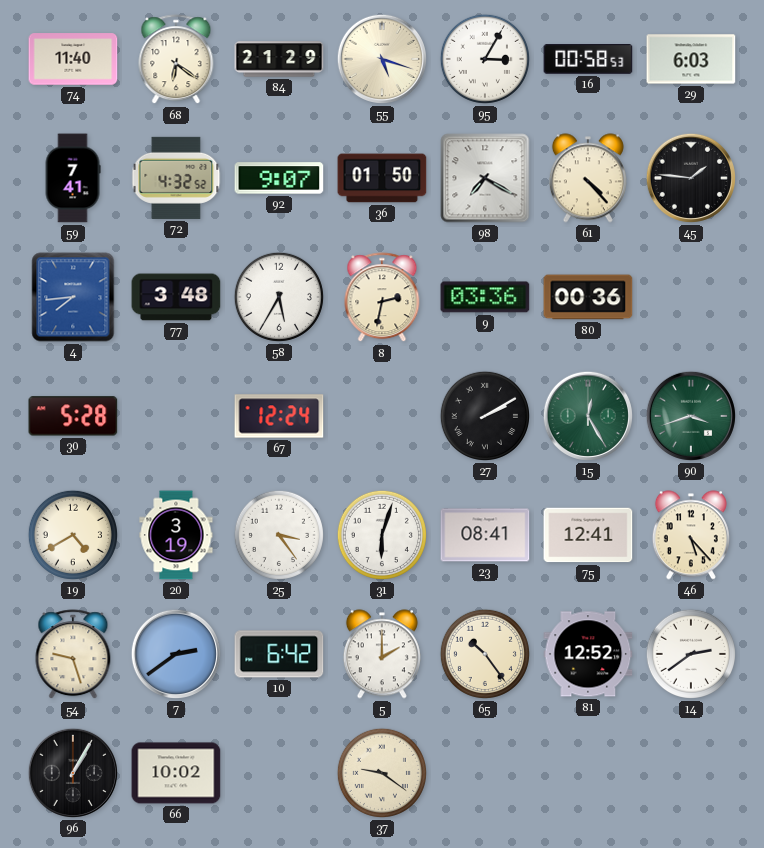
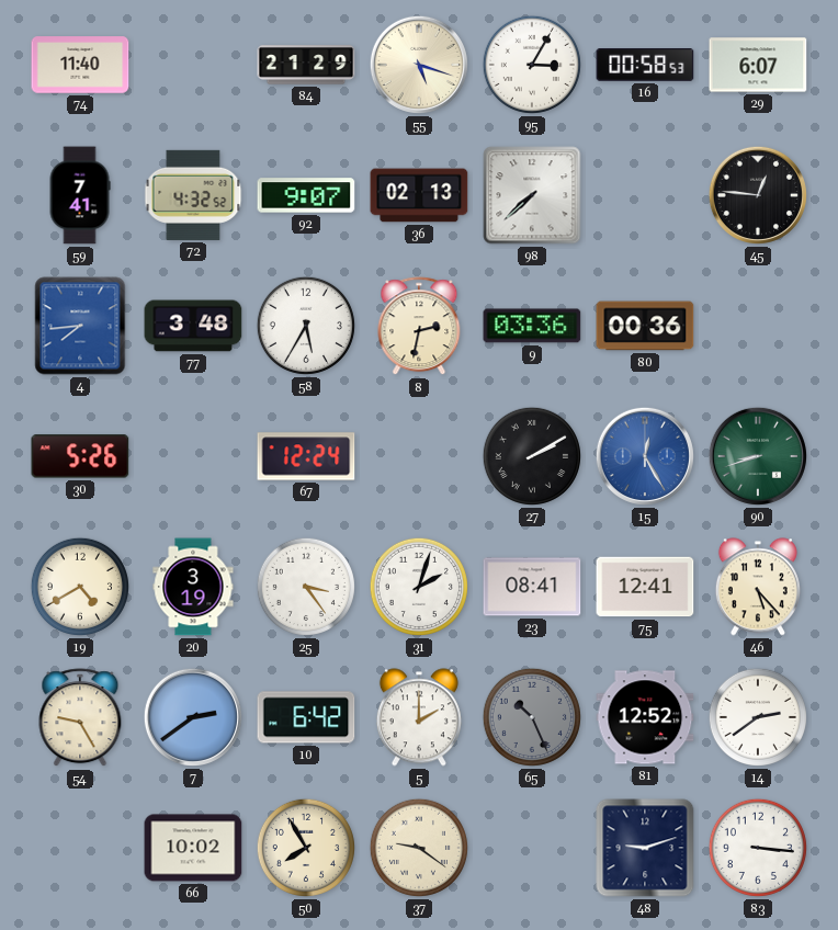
68: 6:21 -> none (176, 60)
29: 6:03 -> 6:07 (758, 65)
36: 01:50 -> 02:13 (419, 195)
98: 7:20 -> 7:38 (532, 195)
61: 4:23 -> none (588, 178)
45: 1:46 -> 12:46 (758, 195)
30: 5:28 -> 5:26 (80, 456)
15 dial: green -> blue (645, 456)
90: 3:42 -> 8:42 (758, 456)
31: 6:03 -> 2:03 (419, 587)
54: 9:27 -> 9:25 (80, 718)
65: 10:24 -> 10:26 (532, 717)
65 dial: cream -> grey (532, 717)
96: 1:05 -> none (73, 773)
50: none -> 7:55 (306, 848)
48: none -> 9:12 (645, 848)
83: none -> 3:16 (758, 848)
